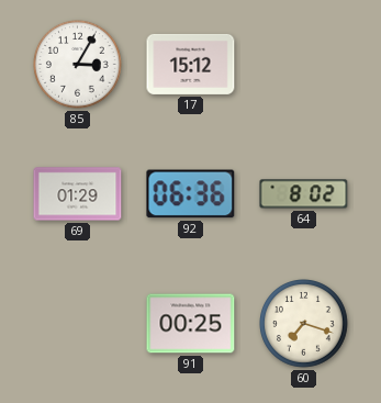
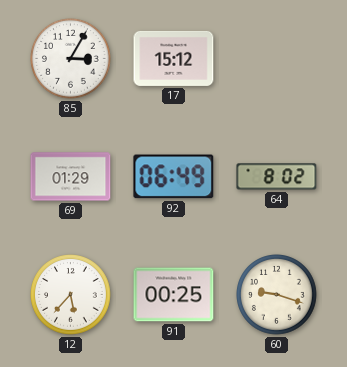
92: 06:36 -> 06:49 (174, 177)
12: none -> 5:37 (71, 295)
60: 7:18 -> 9:18 (277, 295)
